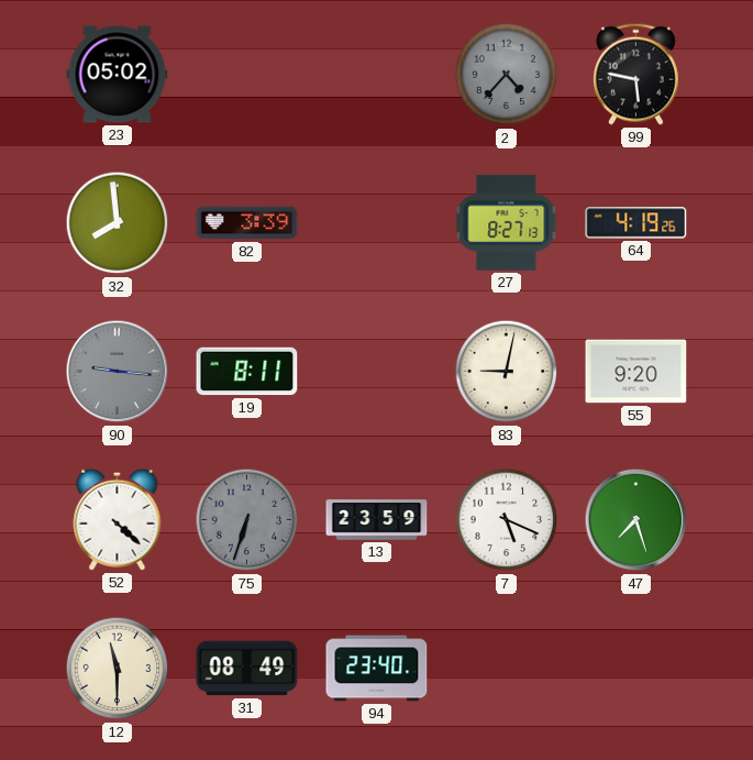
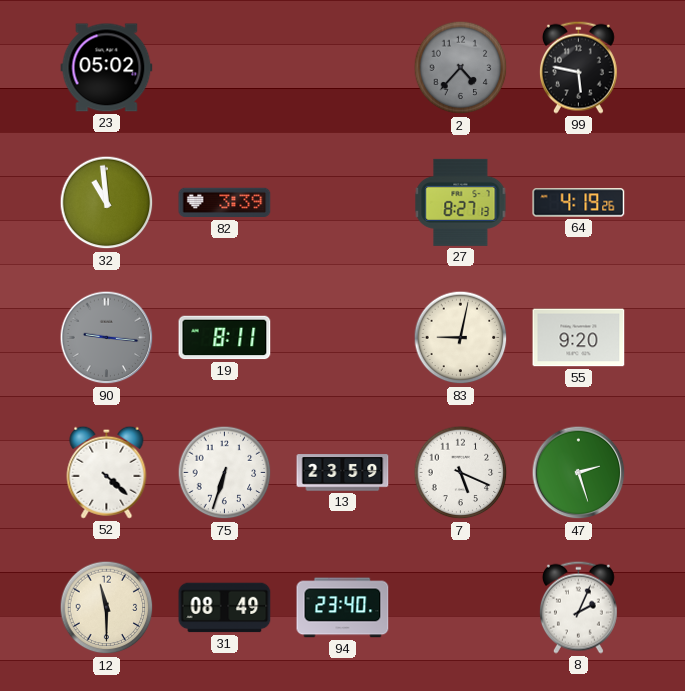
32: 7:59 -> 10:59 (107, 203)
75 dial: grey -> white (225, 473)
47: 7:27 -> 2:27 (579, 473)
8: none -> 2:04 (578, 607)
